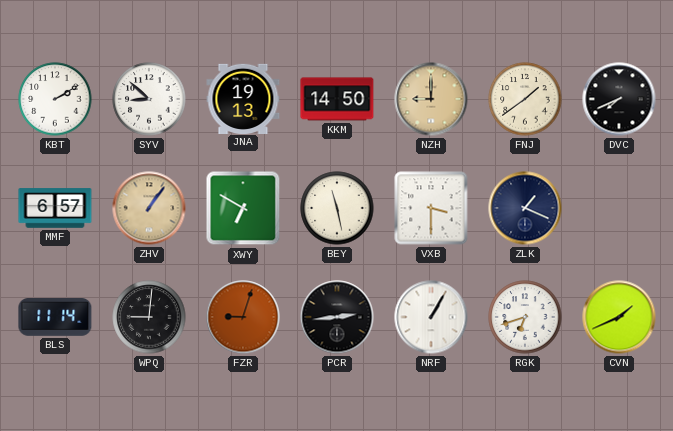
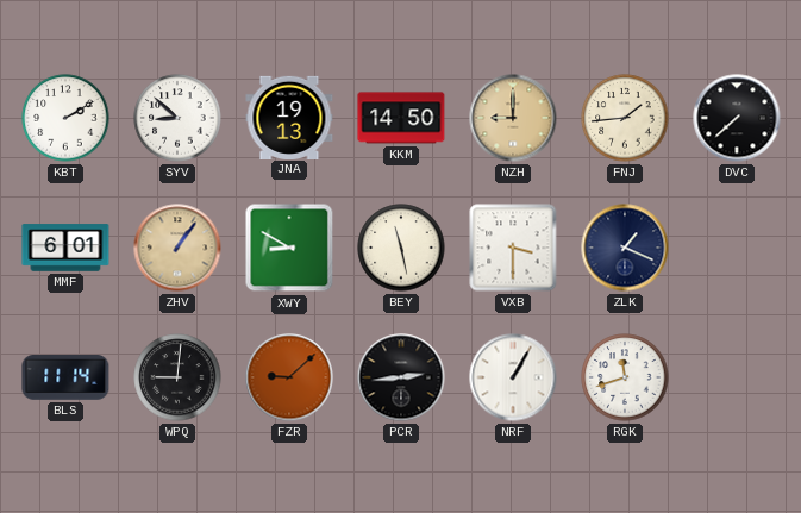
FNJ: 1:39 -> 1:44 (625, 118)
DVC: 7:41 -> 7:38 (737, 118)
MMF: 6:57 -> 6:01 (65, 248)
XWY: 6:50 -> 8:50 (289, 248)
FZR: 9:03 -> 9:08 (289, 377)
RGK: 6:42 -> 11:42 (625, 377)
CVN: 1:41 -> none (619, 317)
